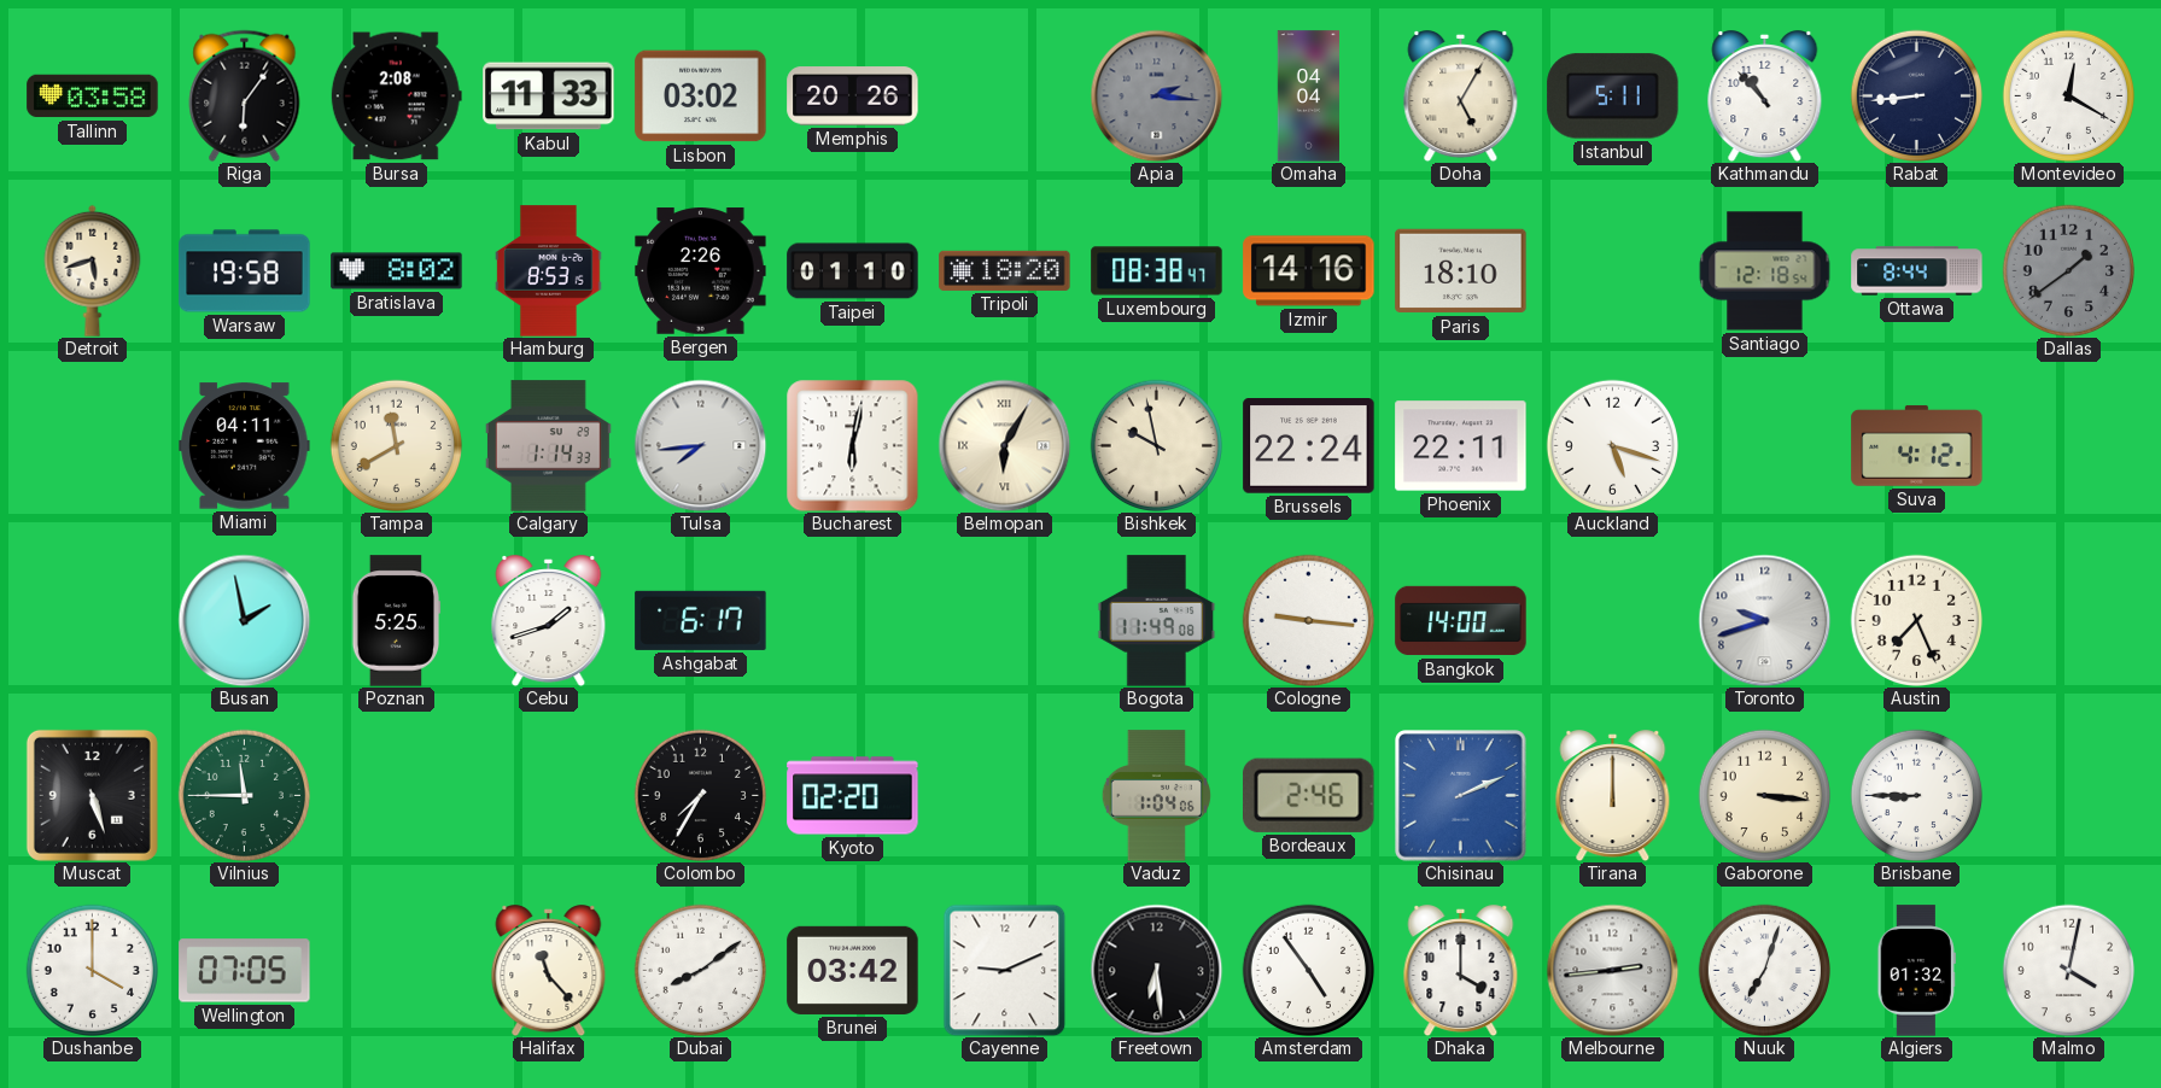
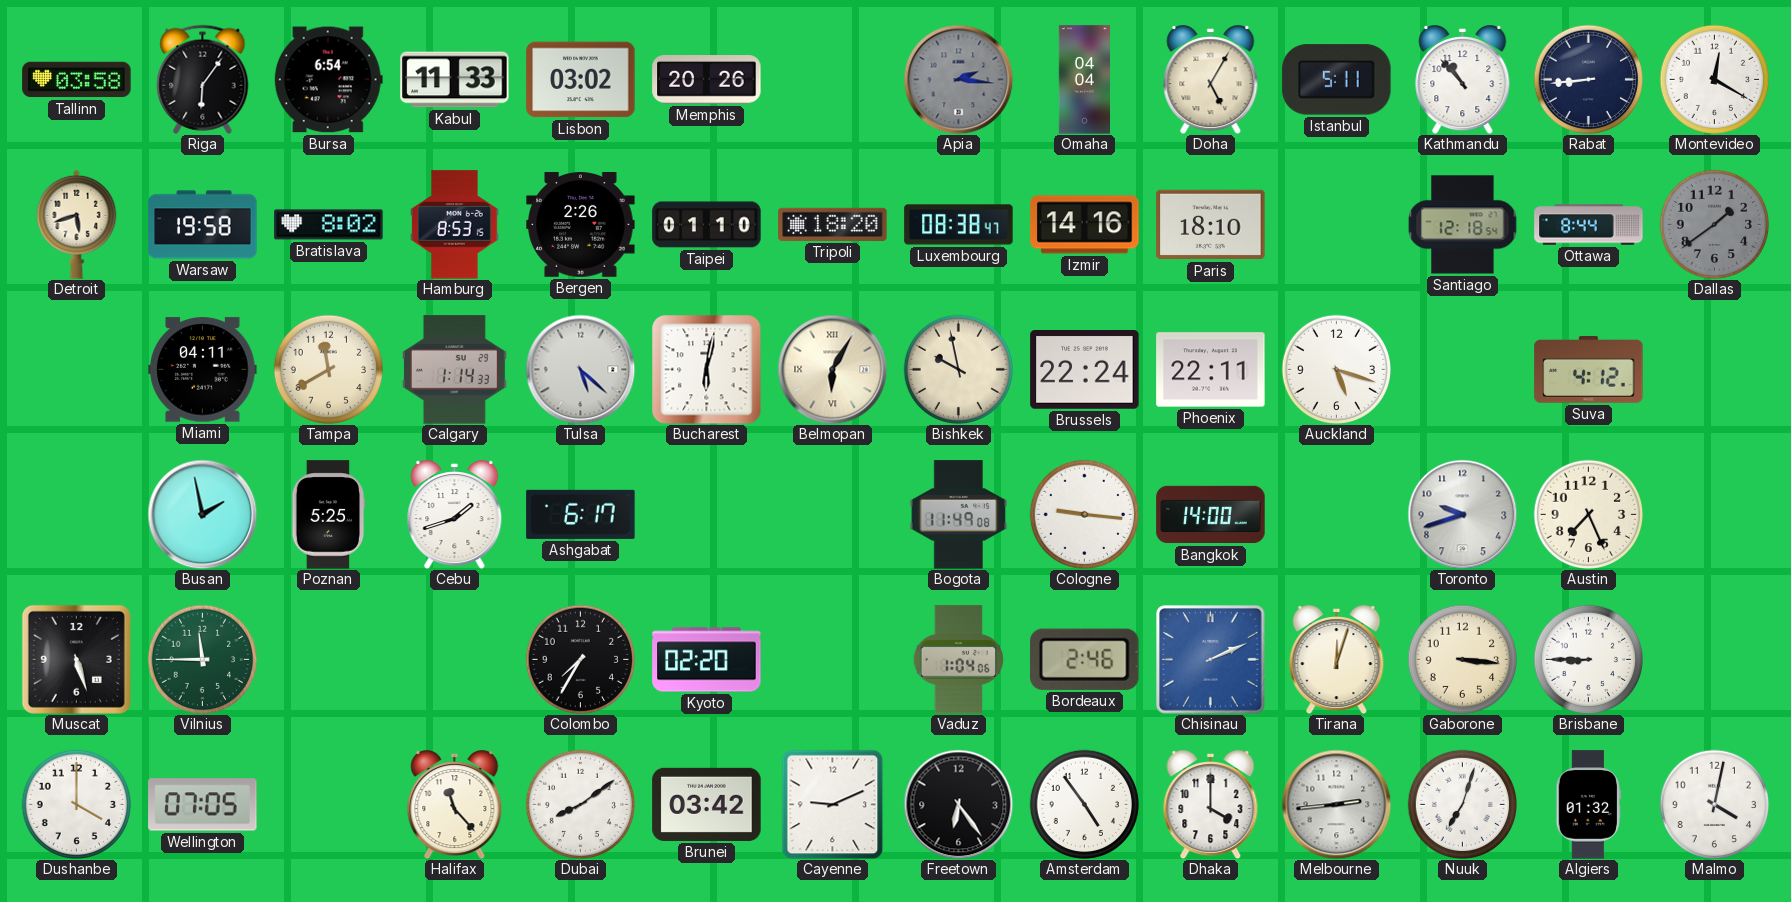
Bursa: 2:08 -> 6:54 (328, 80)
Tulsa: 7:44 -> 5:22 (580, 369)
Tirana: 12:00 -> 12:03 (1337, 660)
Freetown: 6:29 -> 6:24 (958, 804)
